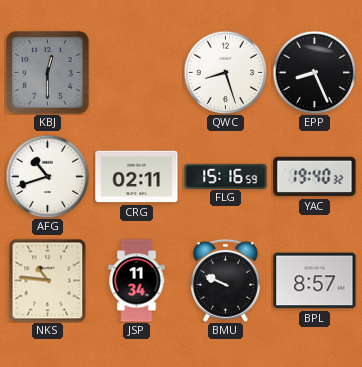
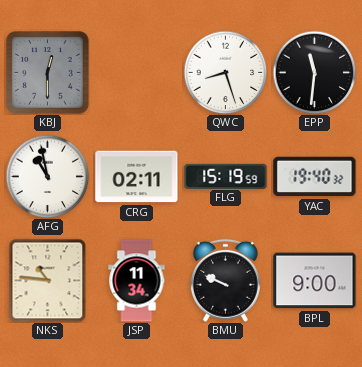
EPP: 8:26 -> 11:31 (314, 72)
AFG: 10:42 -> 10:58 (47, 176)
FLG: 15:16 -> 15:19 (226, 176)
BPL: 8:57 -> 9:00 (315, 281)
